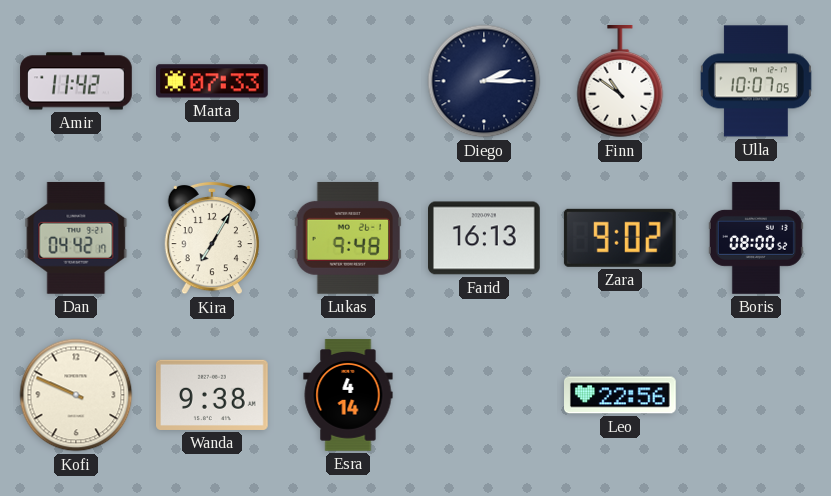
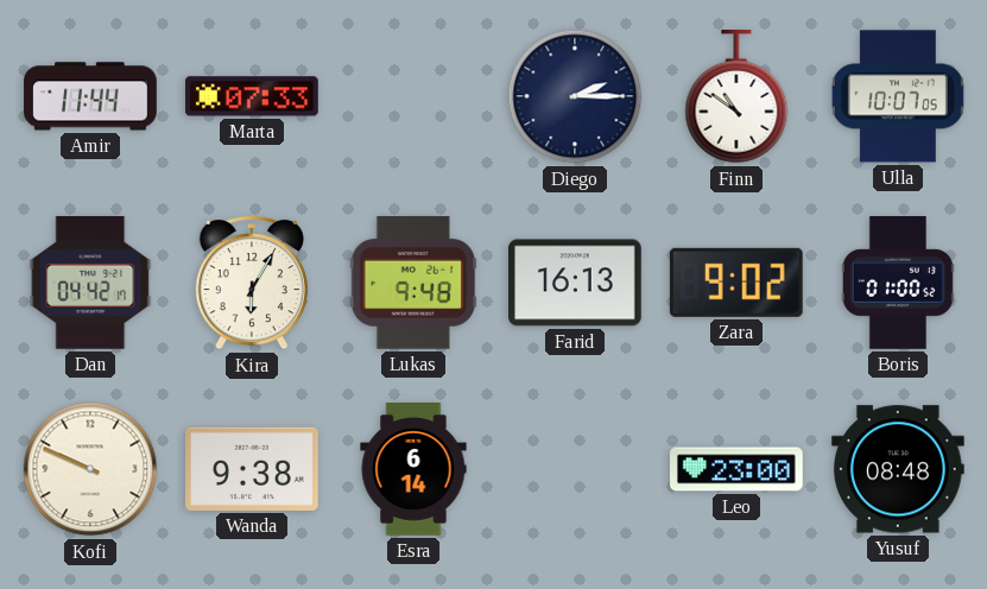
Amir: 11:42 -> 11:44 (90, 96)
Kira: 7:05 -> 6:05 (252, 283)
Boris: 08:00 -> 01:00 (898, 284)
Esra: 4:14 -> 6:14 (413, 469)
Leo: 22:56 -> 23:00 (738, 469)
Yusuf: none -> 08:48 (898, 469)
